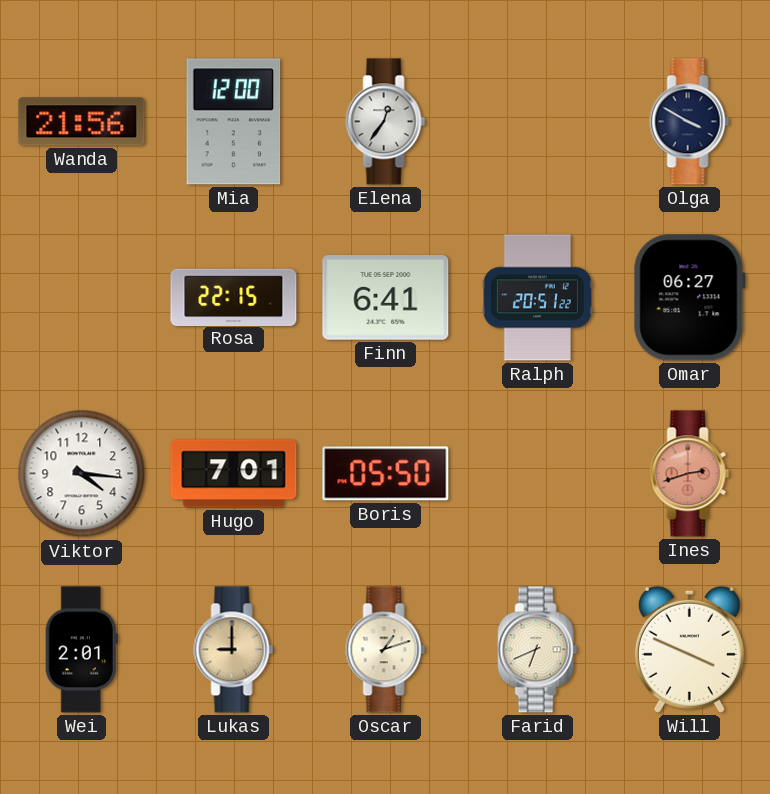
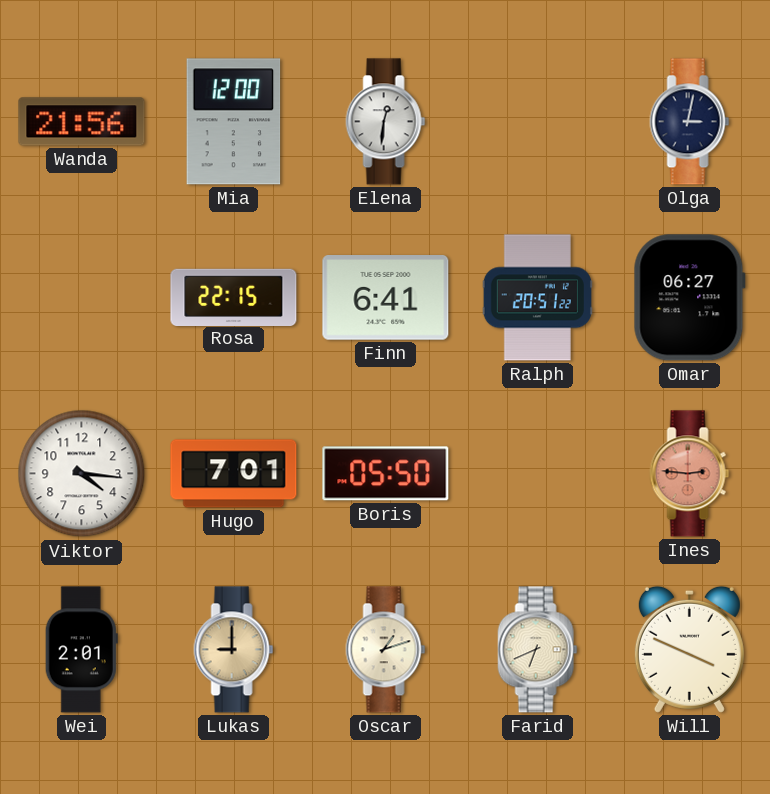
Elena: 12:36 -> 12:31 (386, 122)
Olga: 3:50 -> 3:02 (690, 122)
Ines: 2:42 -> 2:46 (690, 474)
